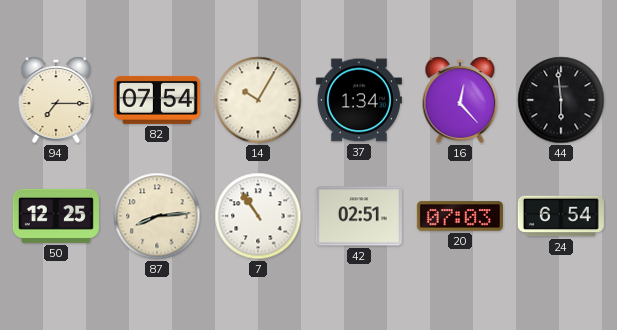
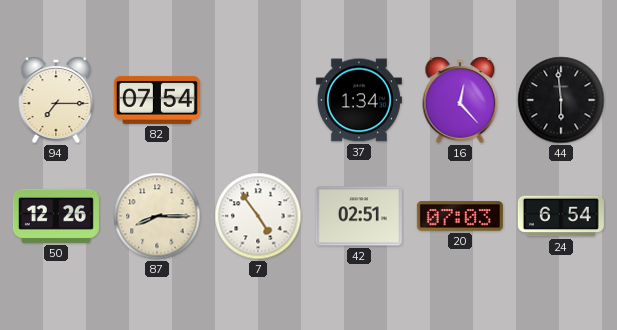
14: 10:05 -> none (258, 100)
50: 12:25 -> 12:26 (56, 216)
87: 8:14 -> 8:15 (157, 216)
7: 10:54 -> 4:54 (258, 216)
